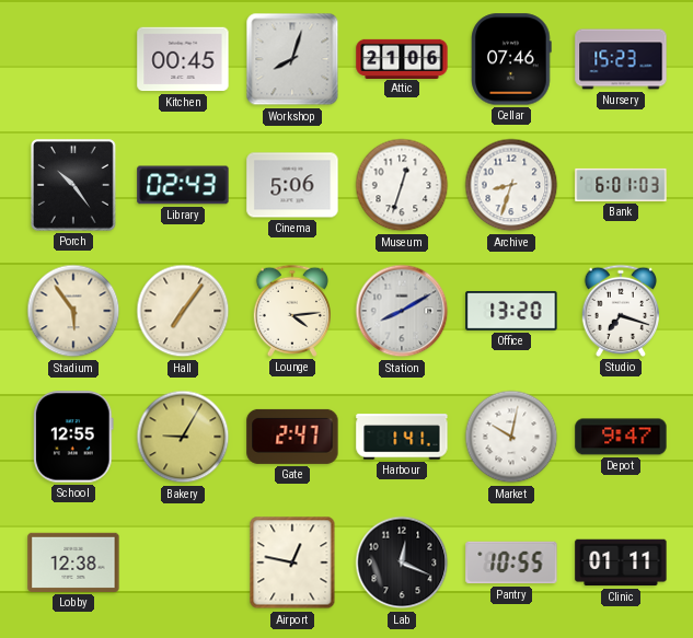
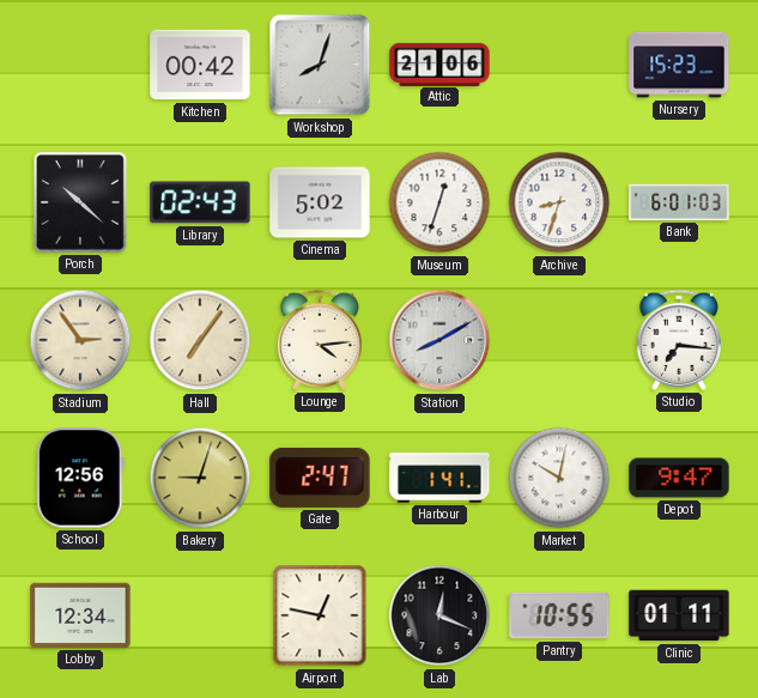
Kitchen: 00:45 -> 00:42 (200, 65)
Cellar: 07:46 -> none (511, 59)
Porch: 10:24 -> 10:22 (80, 204)
Cinema: 5:06 -> 5:02 (320, 202)
Stadium: 5:54 -> 2:54 (80, 340)
Office: 13:20 -> none (511, 311)
Studio: 7:18 -> 7:16 (678, 340)
School: 12:55 -> 12:56 (81, 478)
Bakery: 9:05 -> 9:03 (200, 478)
Lobby: 12:38 -> 12:34 (80, 615)
